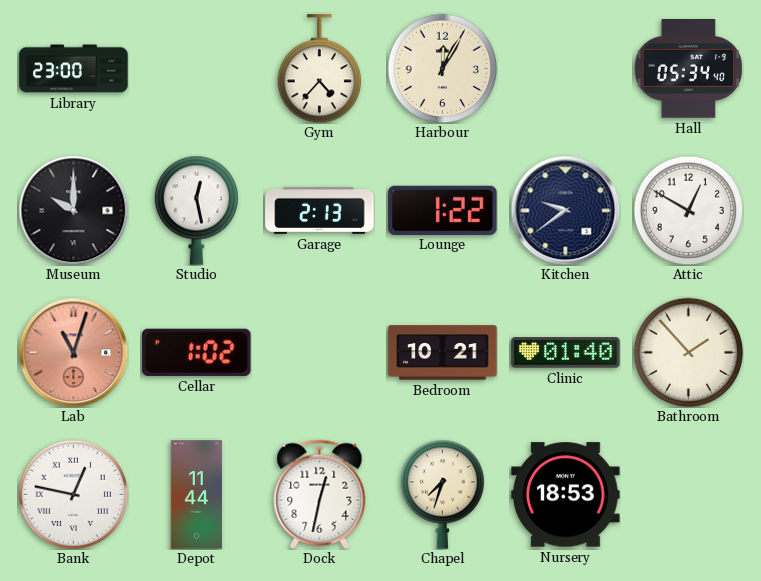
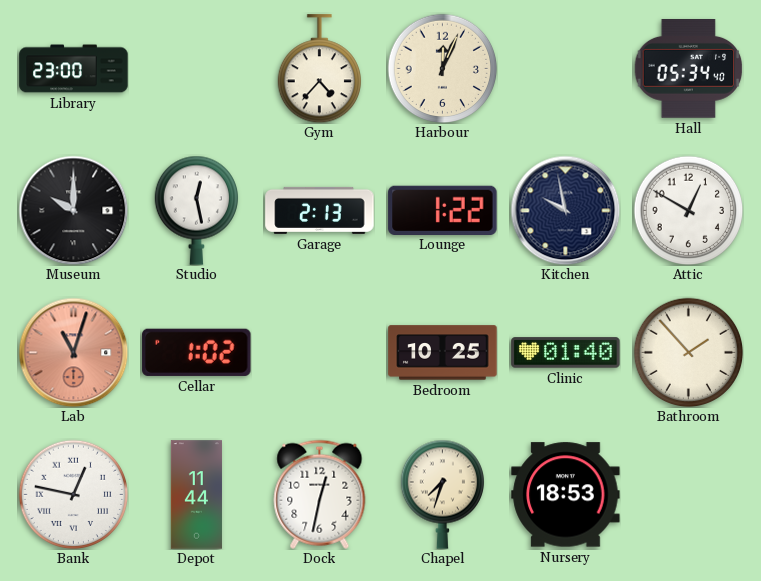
Harbour: 12:05 -> 12:04 (442, 68)
Kitchen: 9:39 -> 9:58 (565, 210)
Bedroom: 10:21 -> 10:25 (443, 353)
